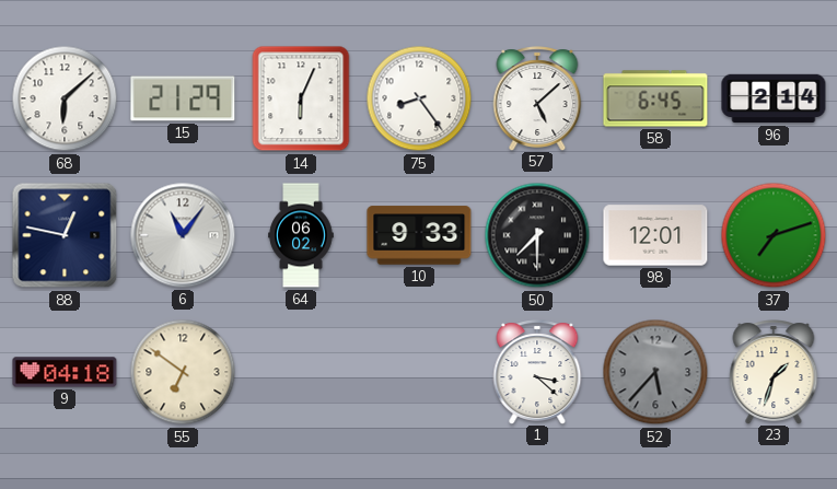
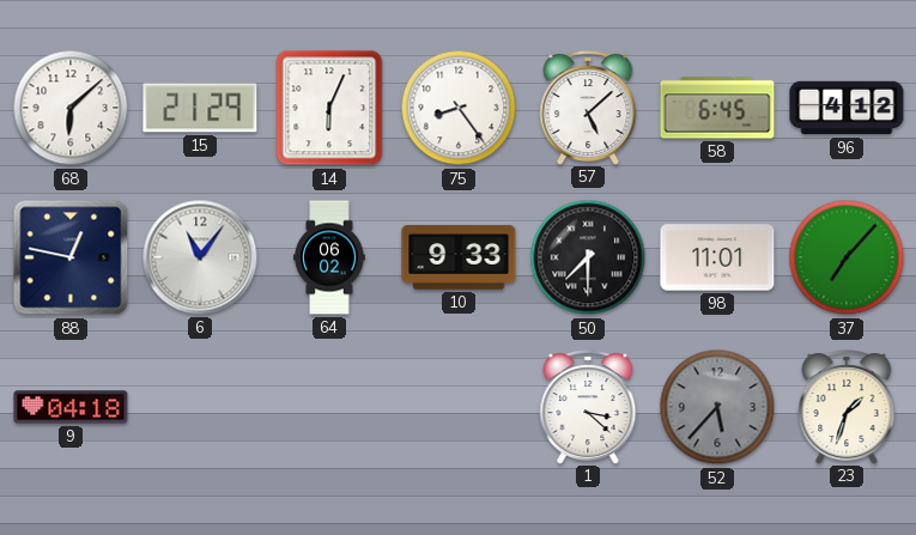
96: 2:14 -> 4:12 (847, 108)
98: 12:01 -> 11:01 (717, 257)
37: 7:12 -> 7:07 (847, 257)
55: 6:51 -> none (183, 372)
